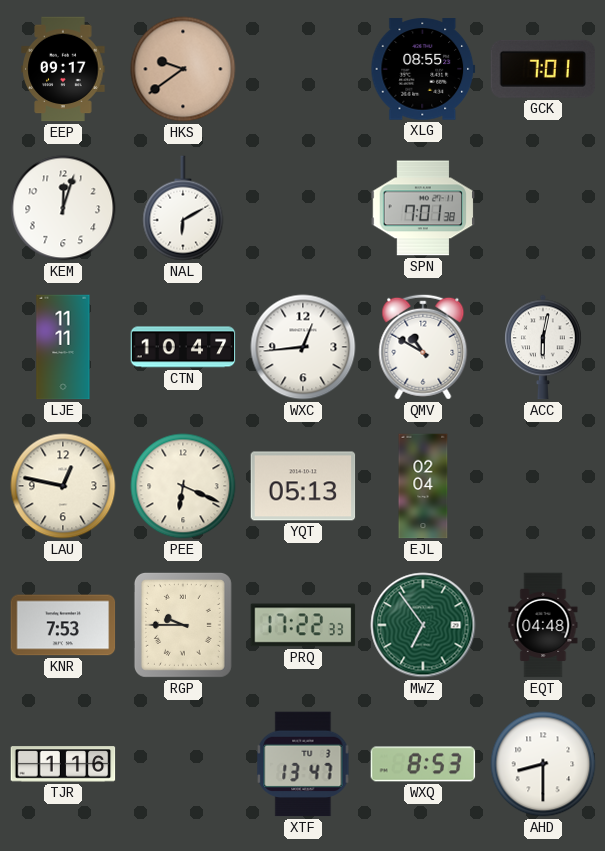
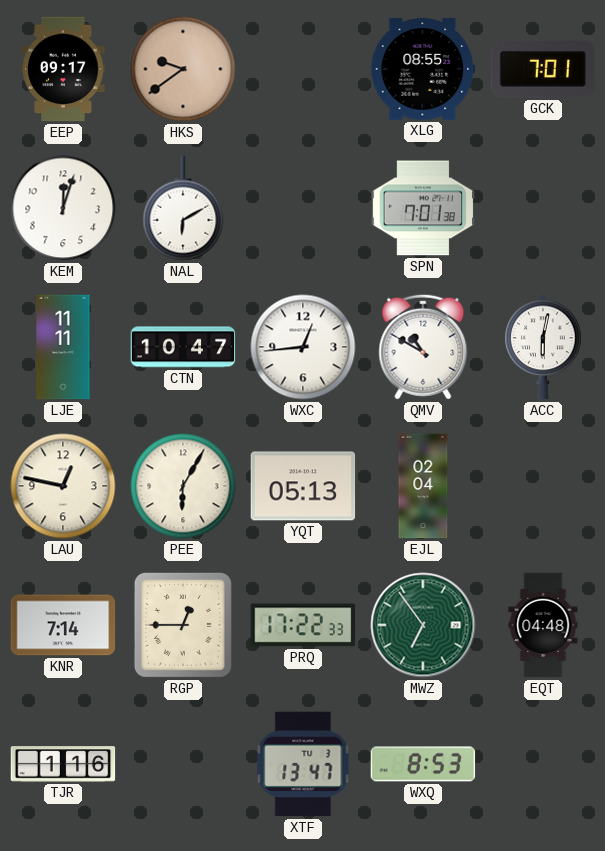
PEE: 6:19 -> 6:05 (183, 486)
KNR: 7:53 -> 7:14 (63, 625)
RGP: 9:45 -> 12:45 (183, 625)
AHD: 8:30 -> none (543, 764)
